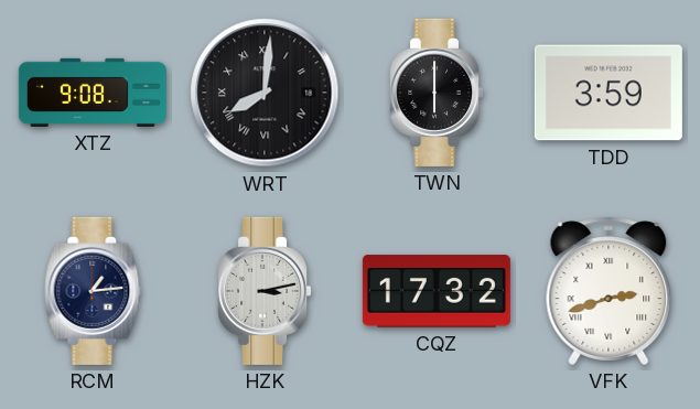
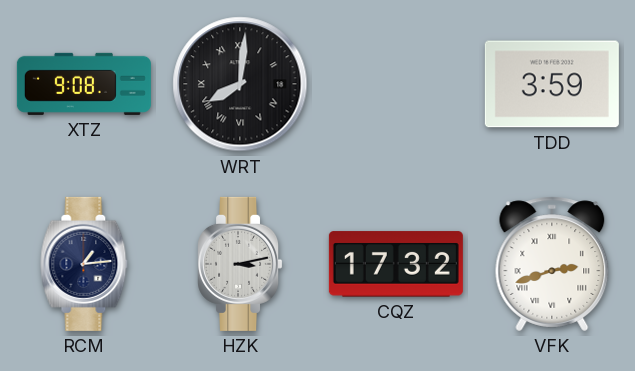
TWN: 6:00 -> none (437, 93)
